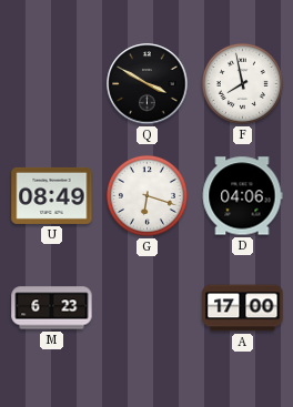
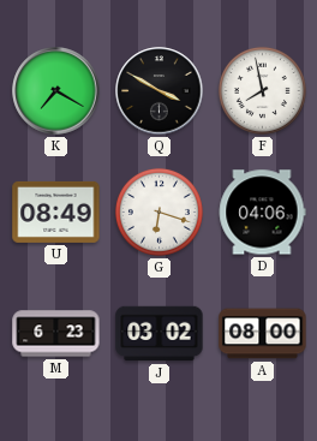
K: none -> 7:20 (56, 91)
J: none -> 03:02 (160, 334)
A: 17:00 -> 08:00 (263, 334)
